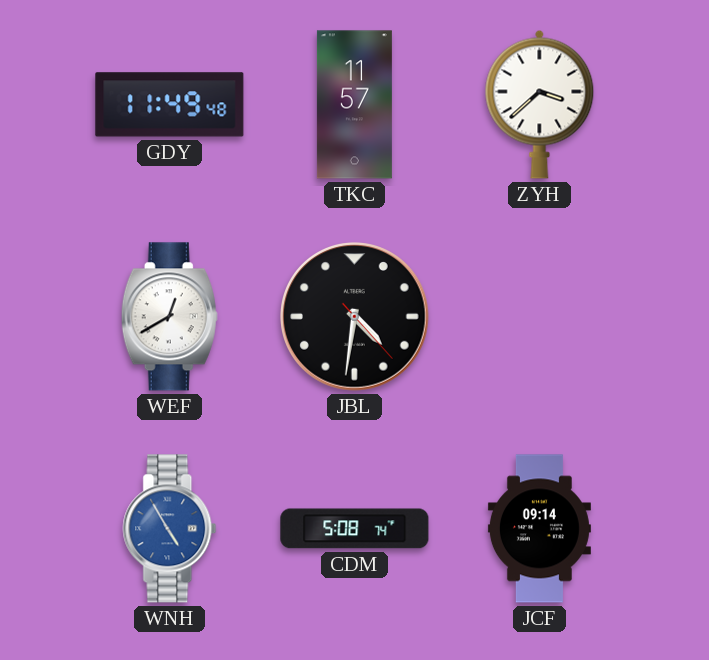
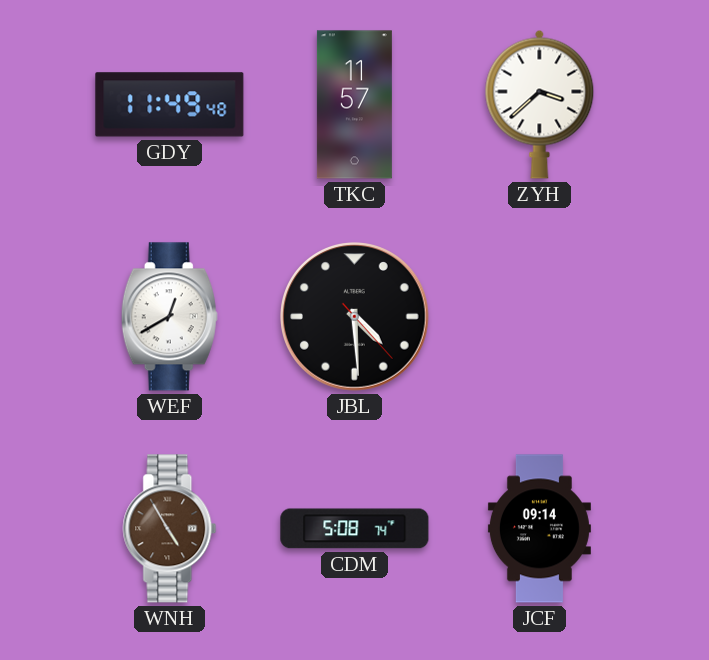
JBL: 4:31 -> 4:29 (355, 317)
WNH dial: blue -> brown (170, 529)
